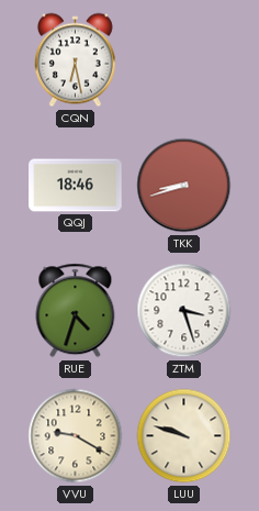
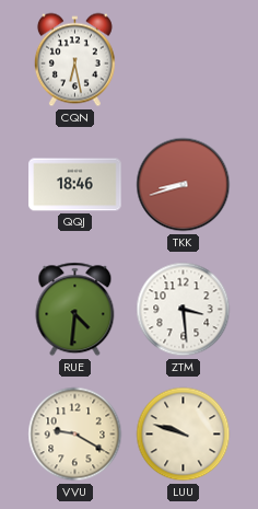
RUE: 4:33 -> 4:31 (75, 310)
ZTM: 3:27 -> 3:29 (184, 310)
